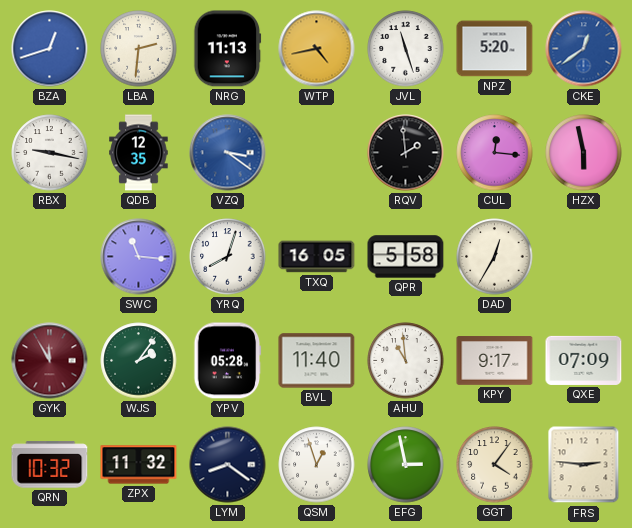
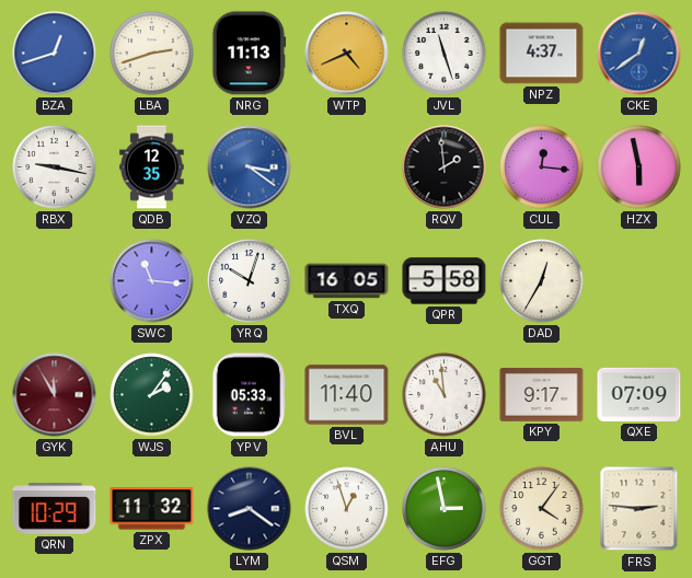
LBA: 2:31 -> 2:42 (152, 54)
WTP: 4:43 -> 4:41 (347, 54)
NPZ: 5:20 -> 4:37 (542, 54)
YRQ: 8:03 -> 10:03 (250, 281)
YPV: 05:28 -> 05:33 (250, 395)
QRN: 10:32 -> 10:29 (55, 509)
